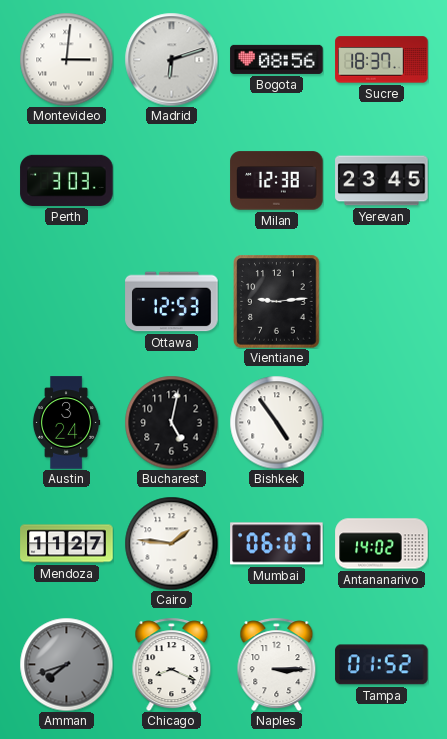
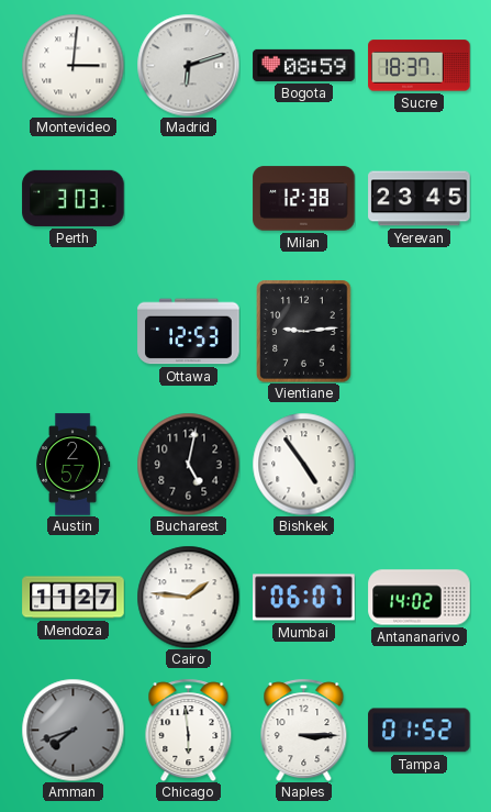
Bogota: 08:56 -> 08:59 (304, 65)
Austin: 3:24 -> 2:57 (72, 465)
Chicago: 8:19 -> 5:59 (189, 730)
